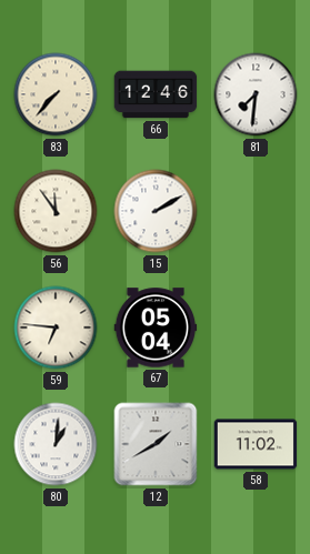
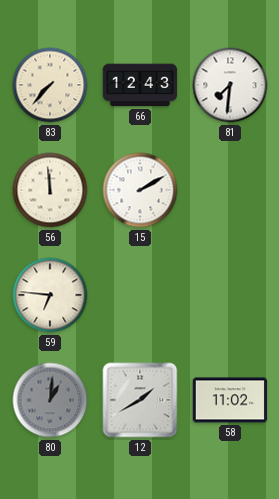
66: 12:46 -> 12:43 (140, 85)
56: 11:54 -> 11:59 (50, 190)
67: 05:04 -> none (156, 328)
80 dial: white -> grey (50, 400)
